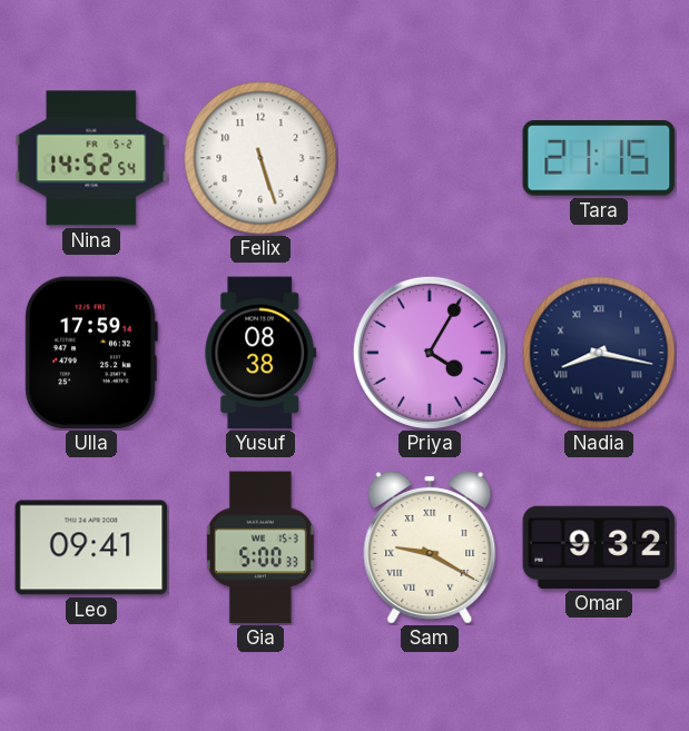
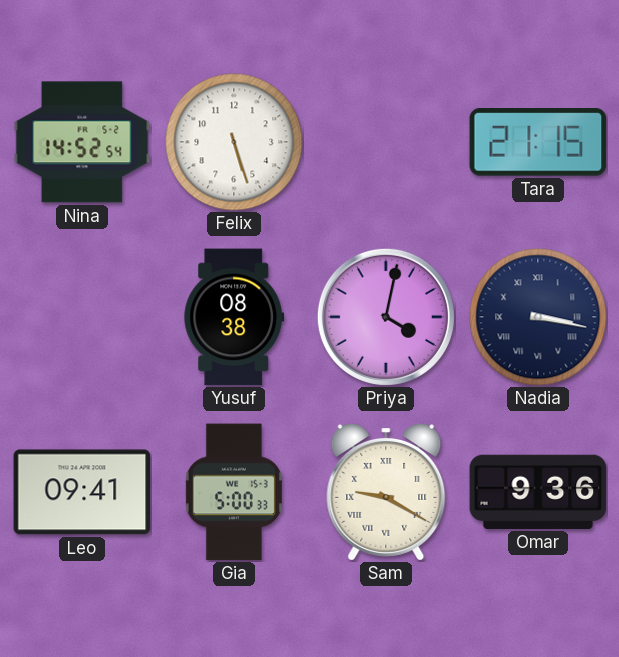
Ulla: 17:59 -> none (91, 353)
Priya: 4:05 -> 4:02 (386, 317)
Nadia: 8:17 -> 3:17 (538, 317)
Omar: 9:32 -> 9:36 (538, 492)
